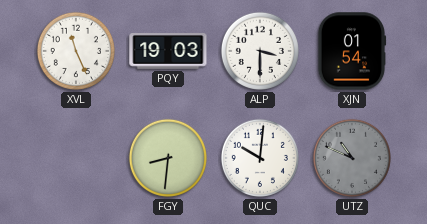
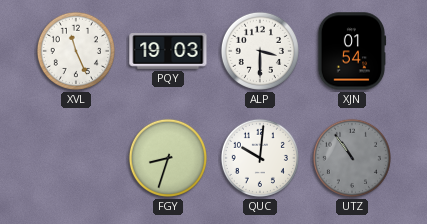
FGY: 8:31 -> 8:33 (168, 158)
UTZ: 10:49 -> 10:54 (352, 158)
